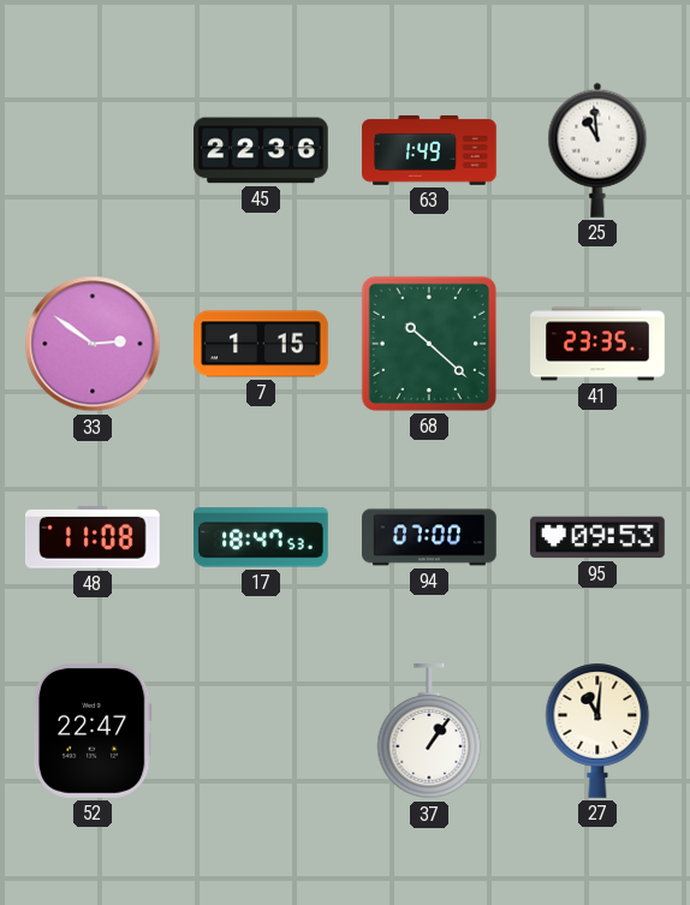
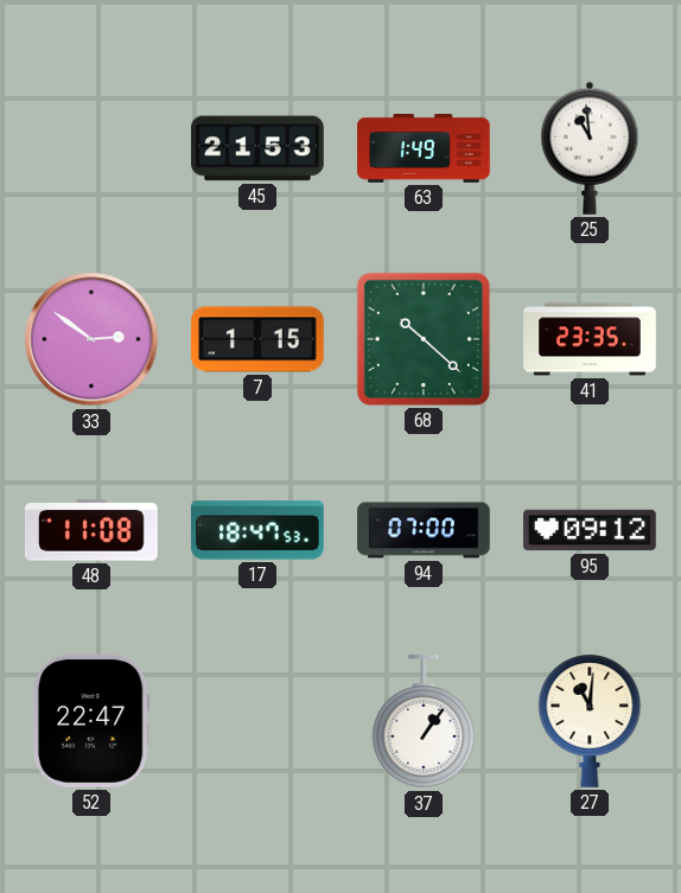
45: 22:36 -> 21:53 (259, 148)
95: 09:53 -> 09:12 (590, 530)
